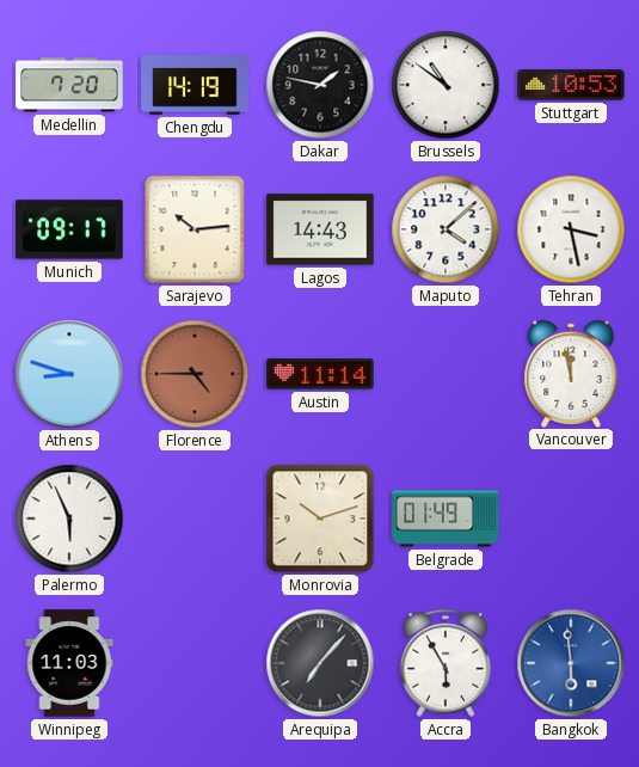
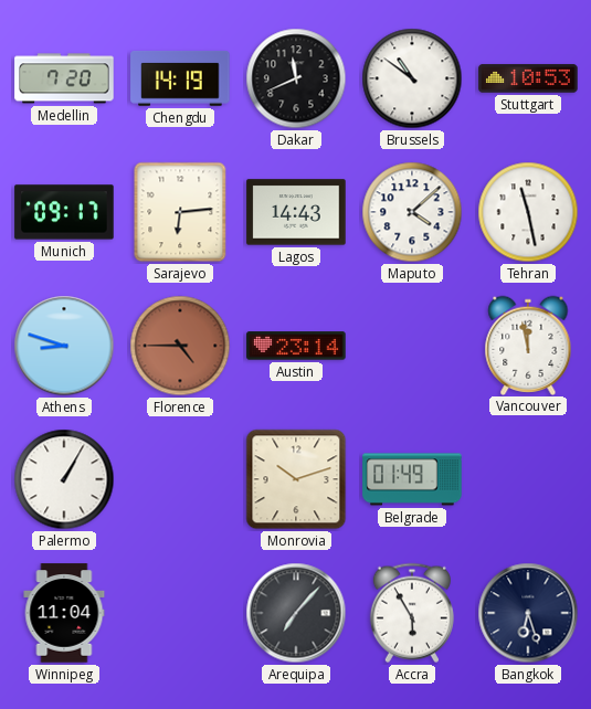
Dakar: 1:47 -> 11:41 (296, 78)
Sarajevo: 10:14 -> 6:14 (180, 212)
Tehran: 3:28 -> 11:28 (528, 212)
Austin: 11:14 -> 23:14 (296, 346)
Palermo: 5:56 -> 1:05 (64, 479)
Winnipeg: 11:03 -> 11:04 (64, 613)
Bangkok: 5:59 -> 6:27 (528, 613)
Bangkok dial: blue -> navy (528, 613)
